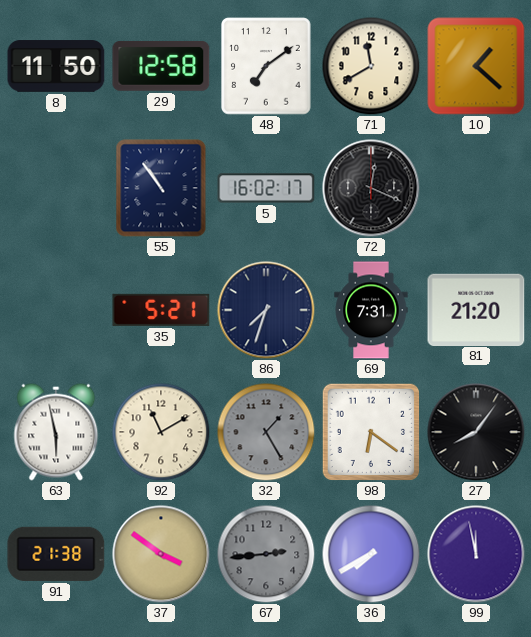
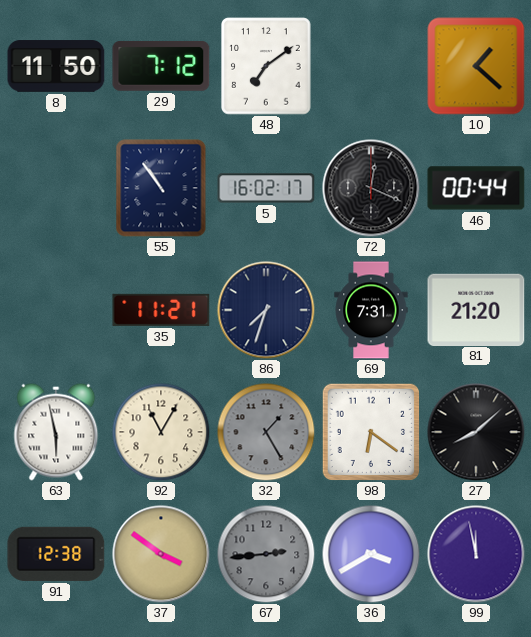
29: 12:58 -> 7:12 (161, 66)
71: 11:40 -> none (371, 66)
46: none -> 00:44 (476, 188)
35: 5:21 -> 11:21 (161, 310)
92: 11:10 -> 11:05 (161, 432)
27: 8:06 -> 8:08 (476, 432)
91: 21:38 -> 12:38 (56, 554)
36: 7:40 -> 3:40 (371, 554)
